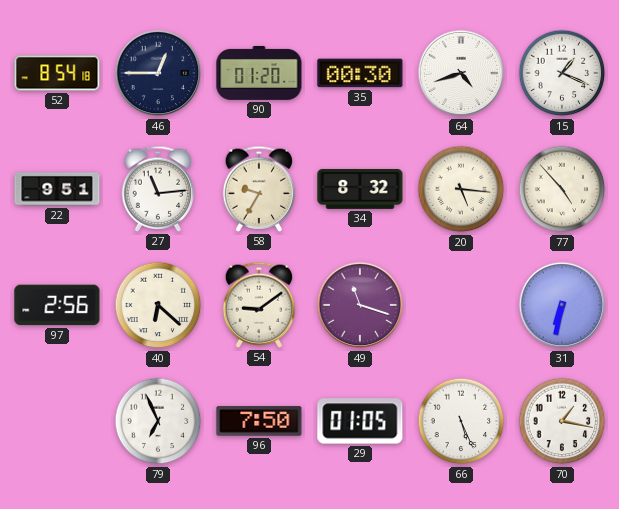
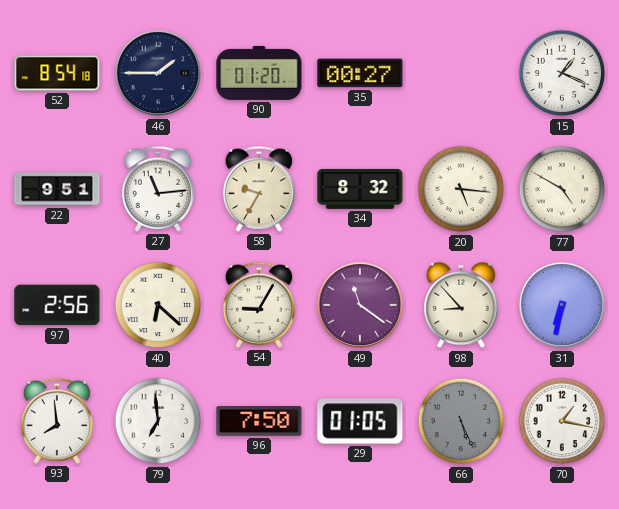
46: 12:45 -> 1:45 (158, 73)
35: 00:30 -> 00:27 (360, 73)
64: 4:42 -> none (461, 73)
77: 4:53 -> 4:50 (562, 189)
54: 9:09 -> 9:05 (259, 305)
49: 11:18 -> 11:21 (360, 305)
98: none -> 8:53 (461, 305)
93: none -> 7:59 (57, 421)
79: 6:56 -> 6:59 (158, 421)
66 dial: white -> grey (461, 421)
